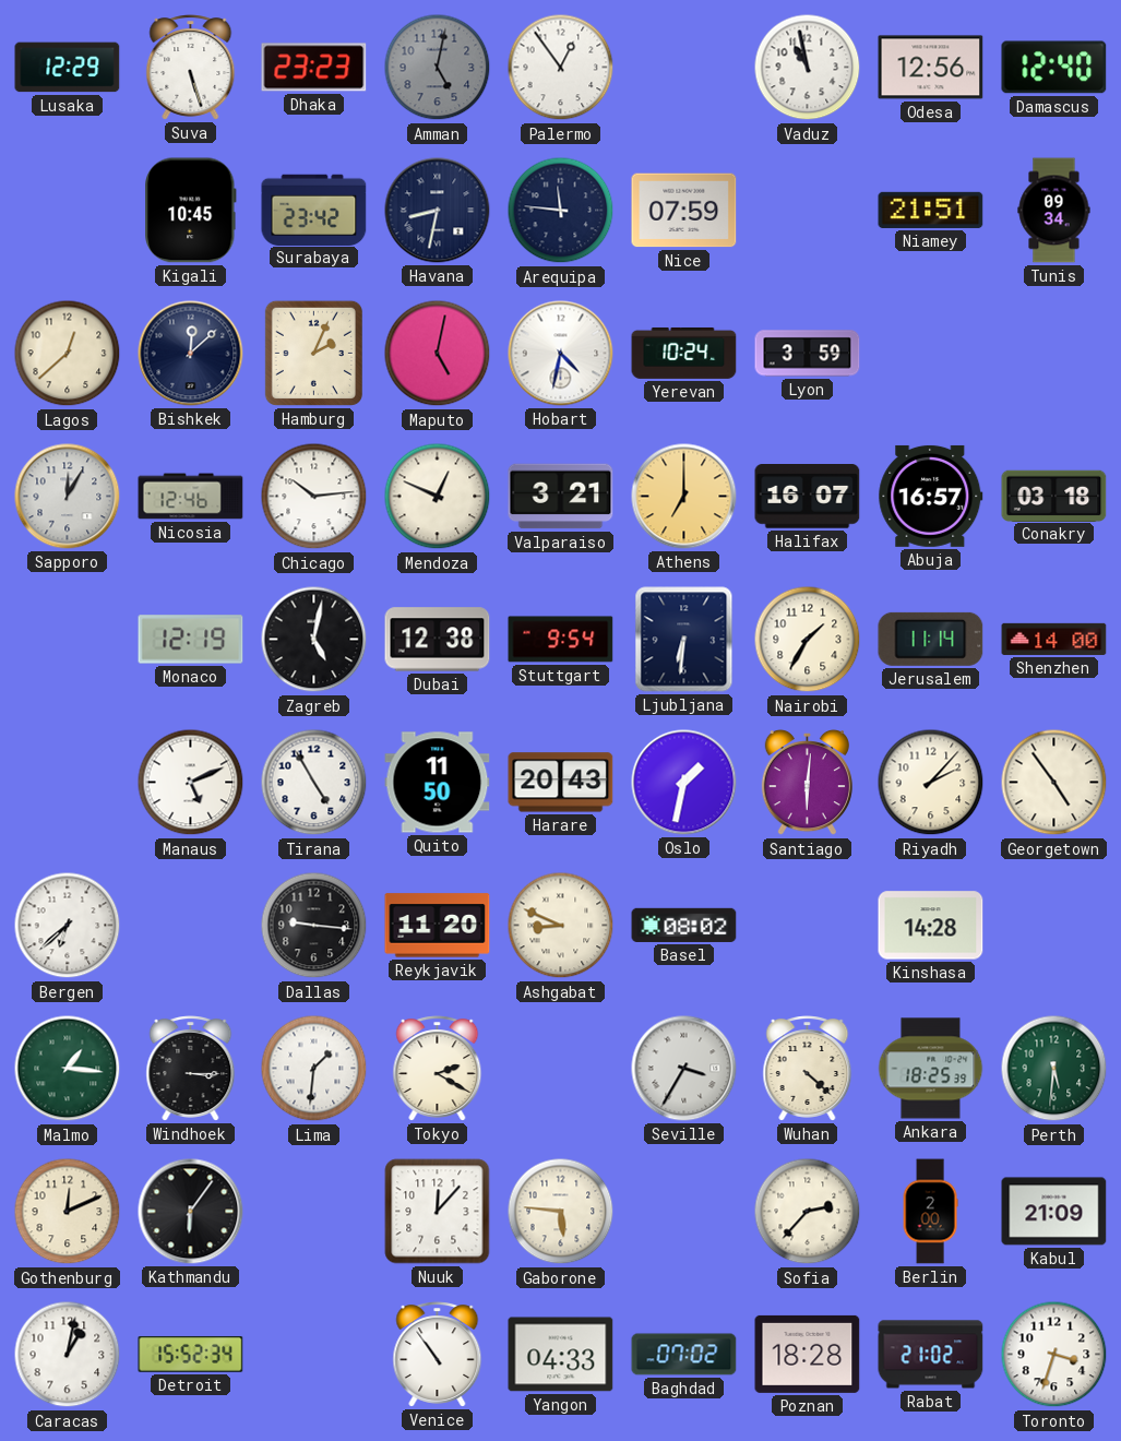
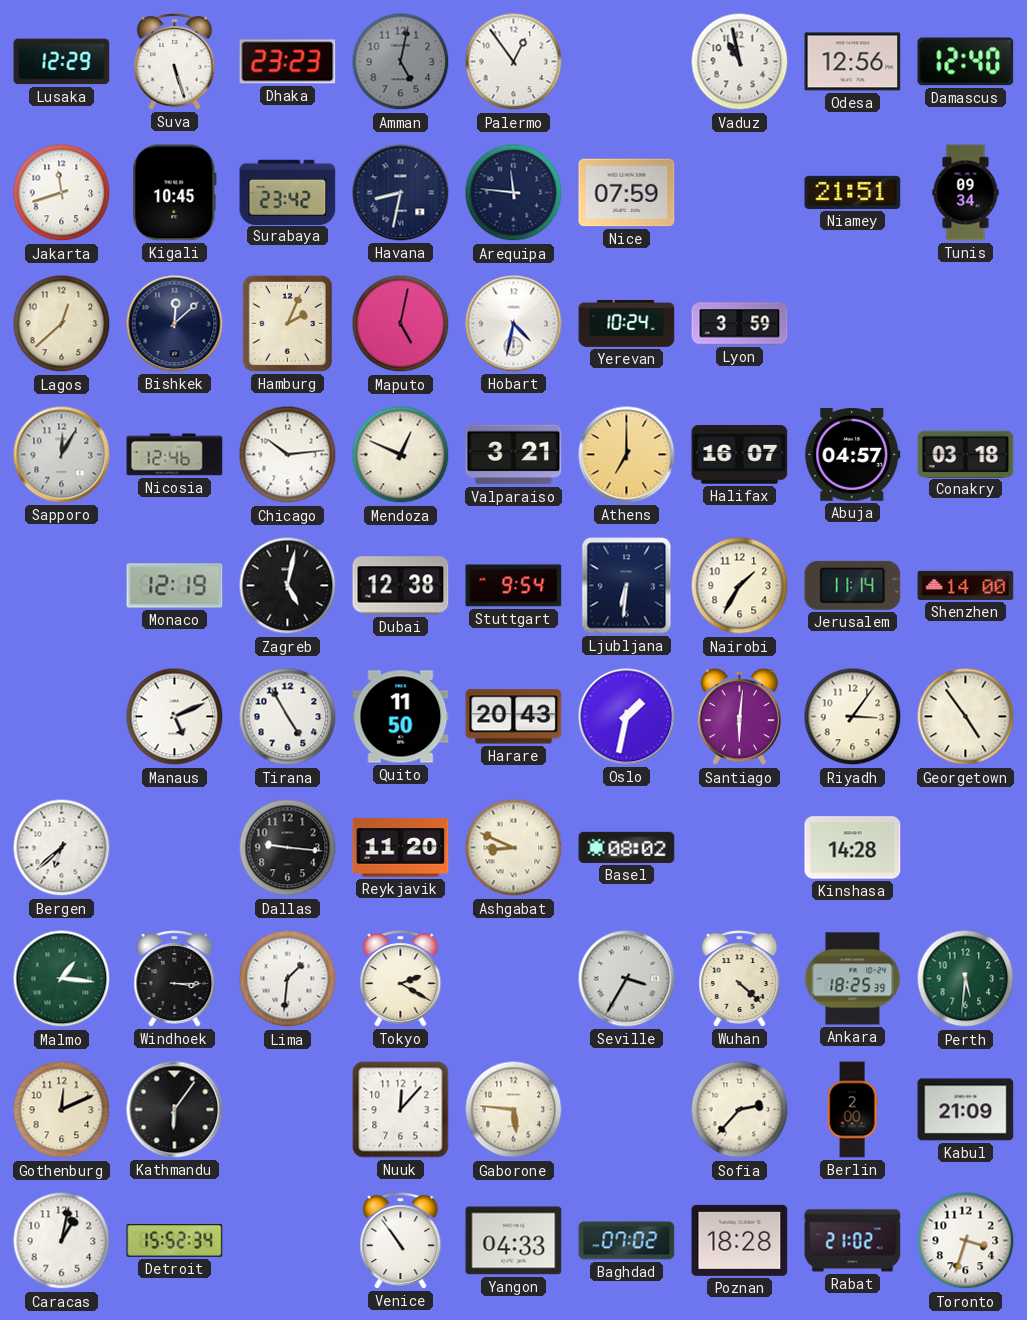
Jakarta: none -> 11:42 (62, 193)
Abuja: 16:57 -> 04:57 (853, 454)
Riyadh: 2:07 -> 3:06 (853, 717)
